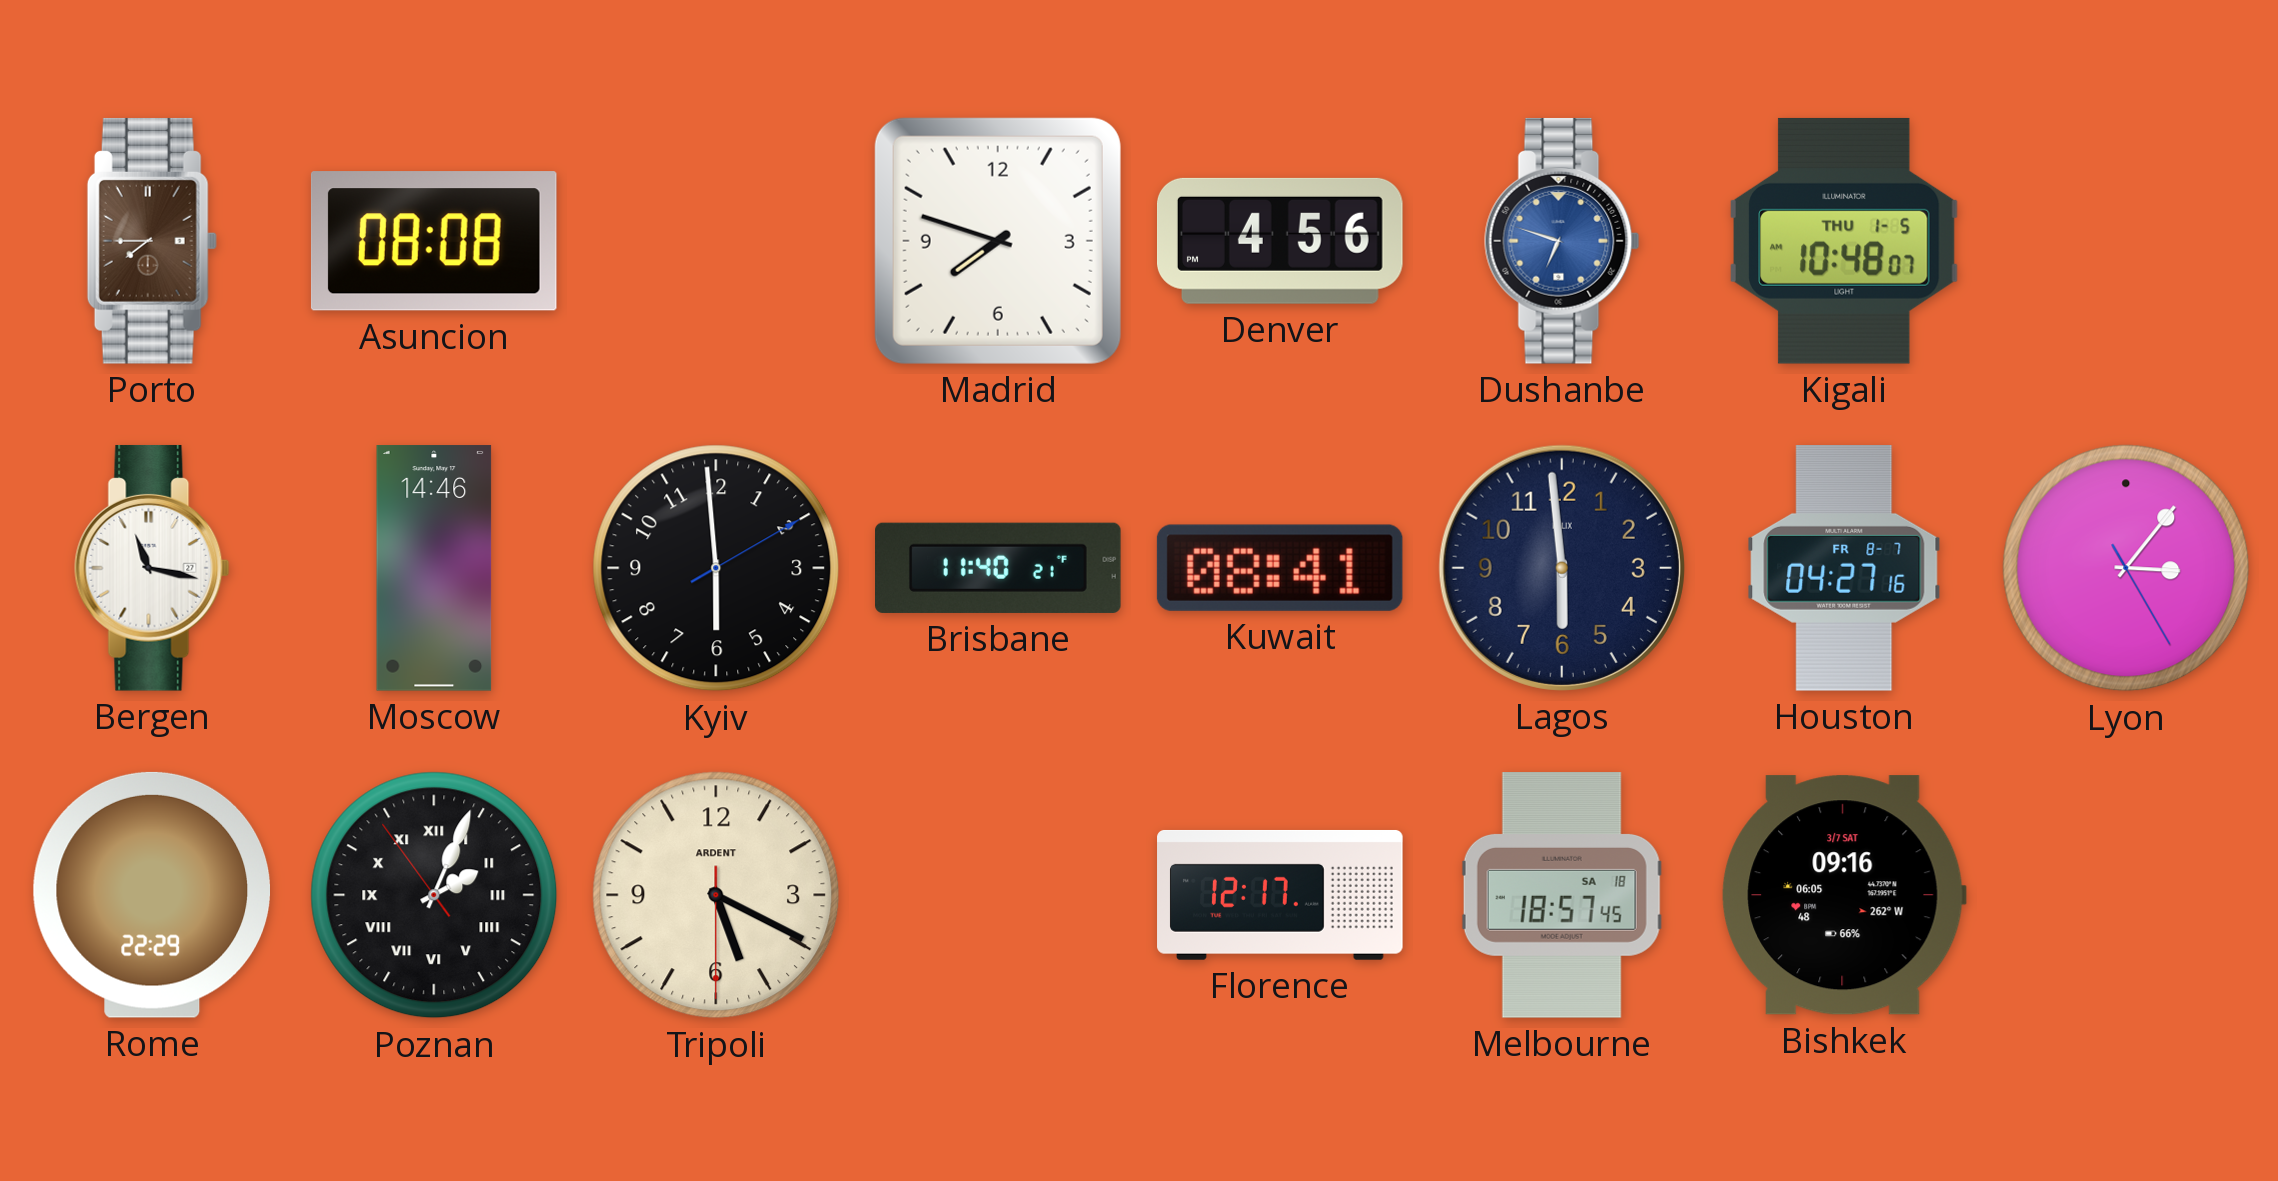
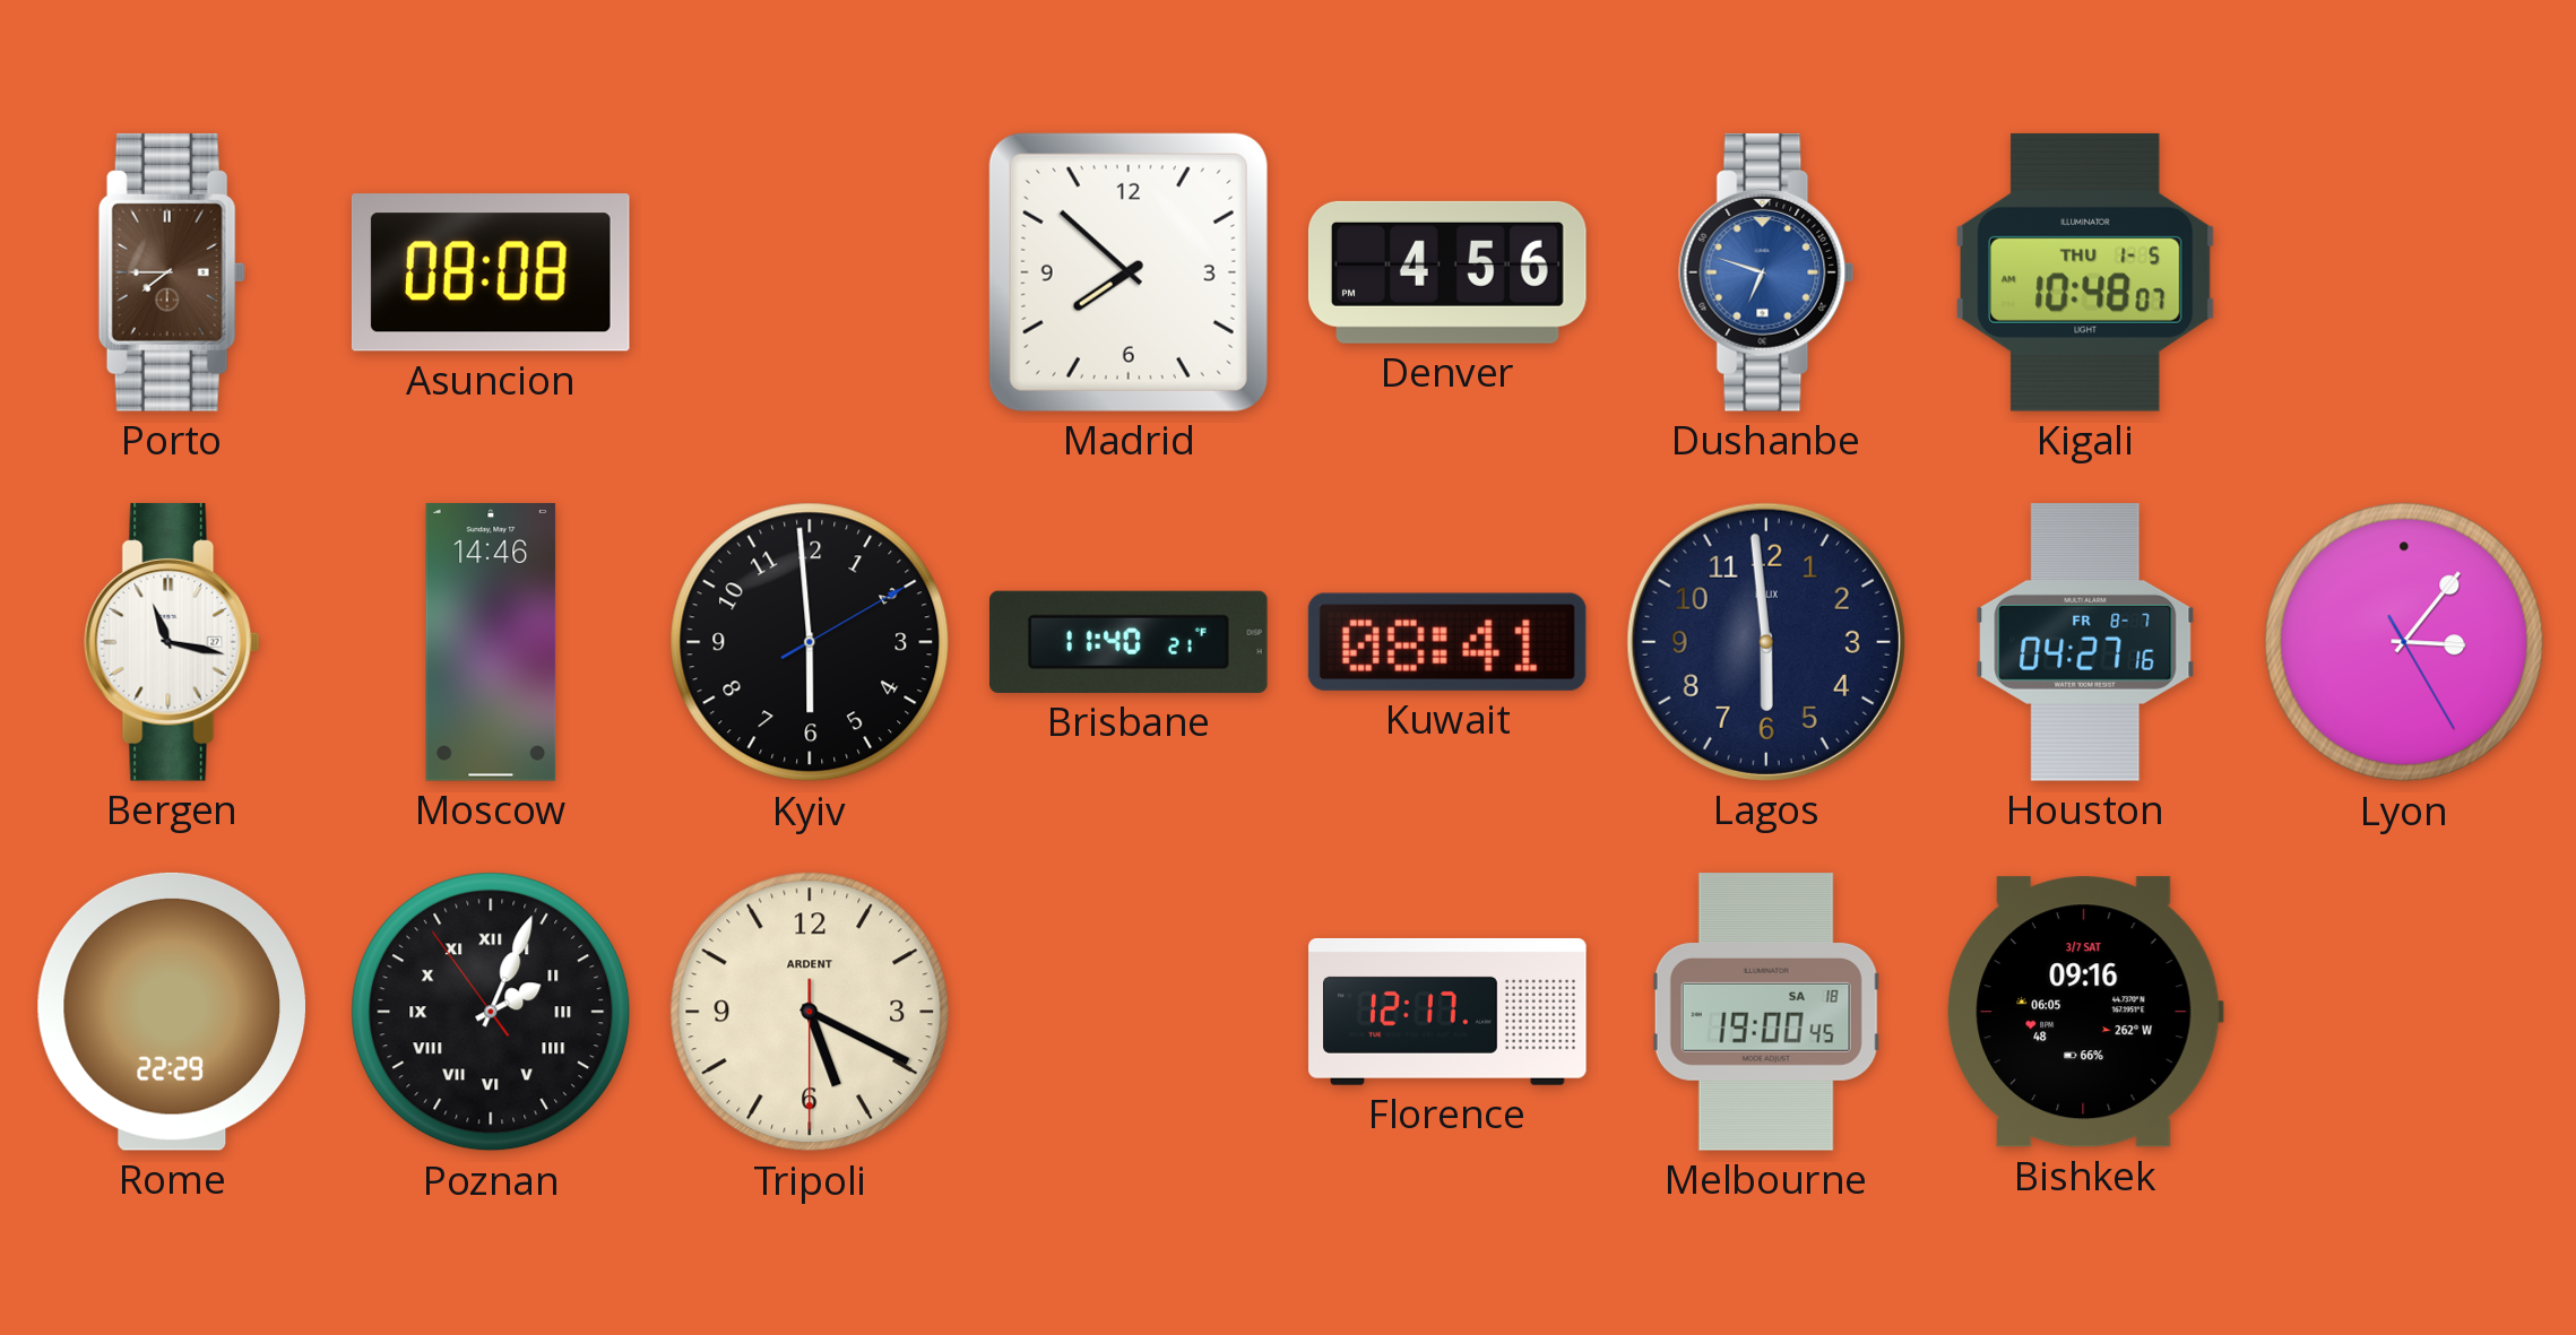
Madrid: 7:48 -> 7:52 (1129, 272)
Melbourne: 18:57 -> 19:00 (1766, 1012)
